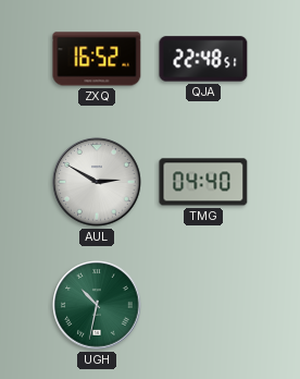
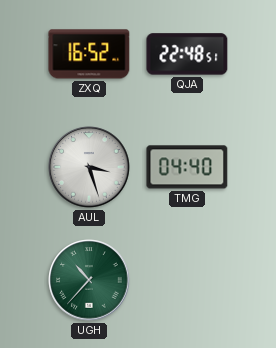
AUL: 2:50 -> 3:27 (89, 167)
UGH: 10:32 -> 10:37 (89, 280)
